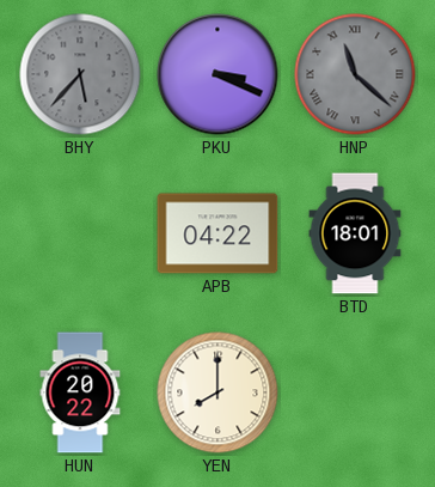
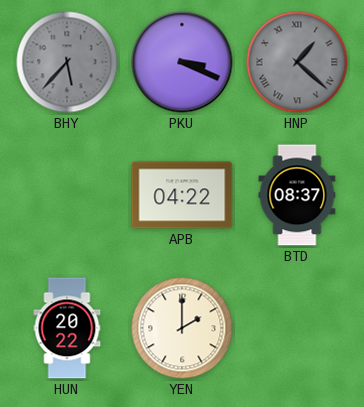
HNP: 11:22 -> 1:22 (297, 62)
BTD: 18:01 -> 08:37 (297, 195)
YEN: 8:00 -> 2:00 (182, 328)
